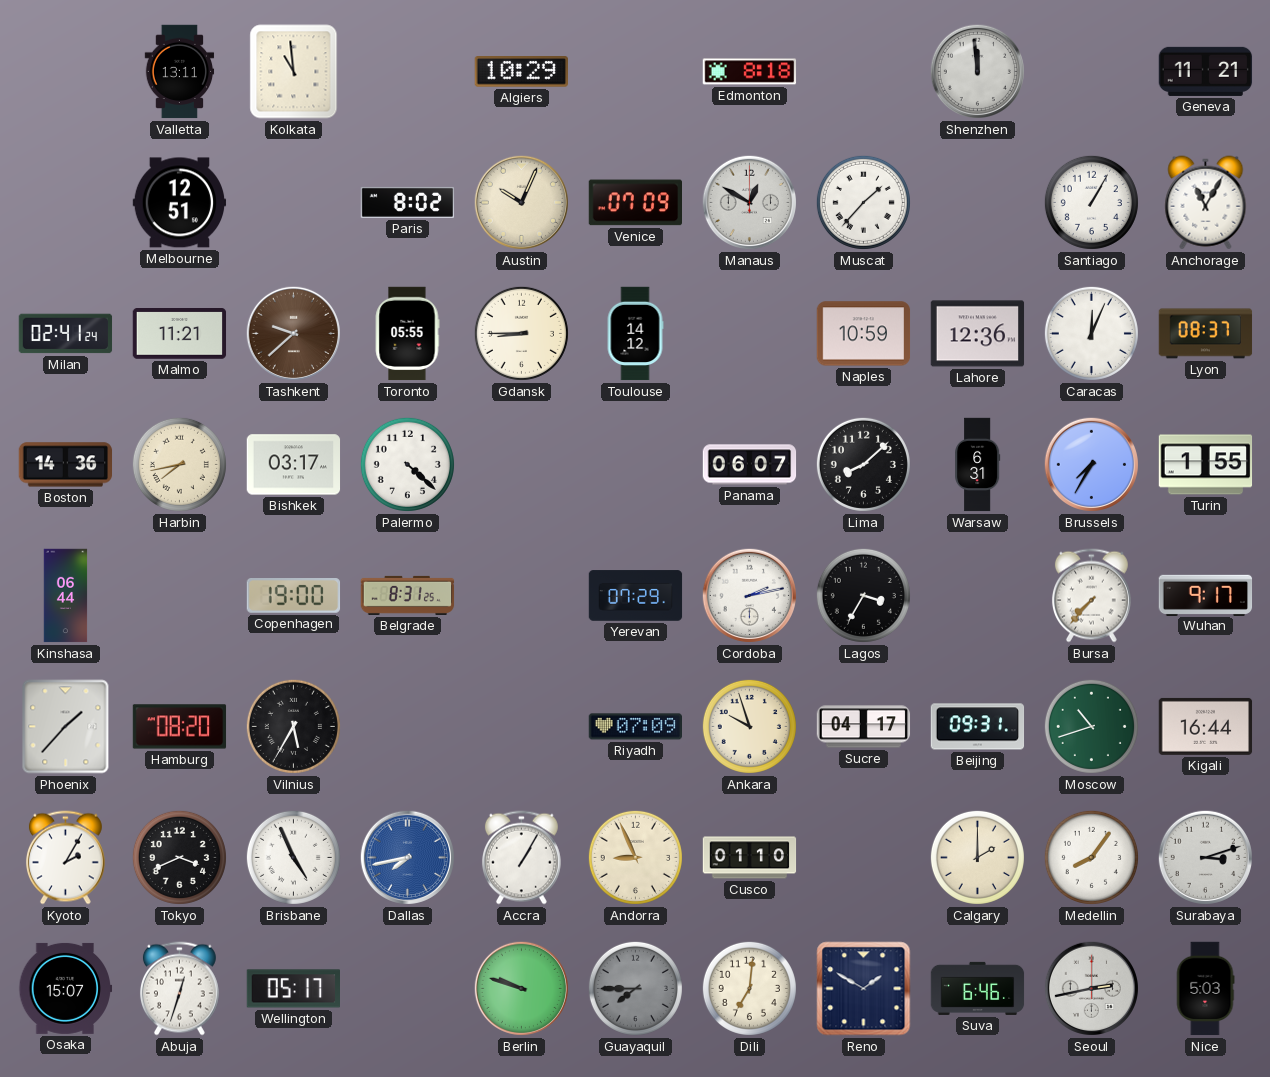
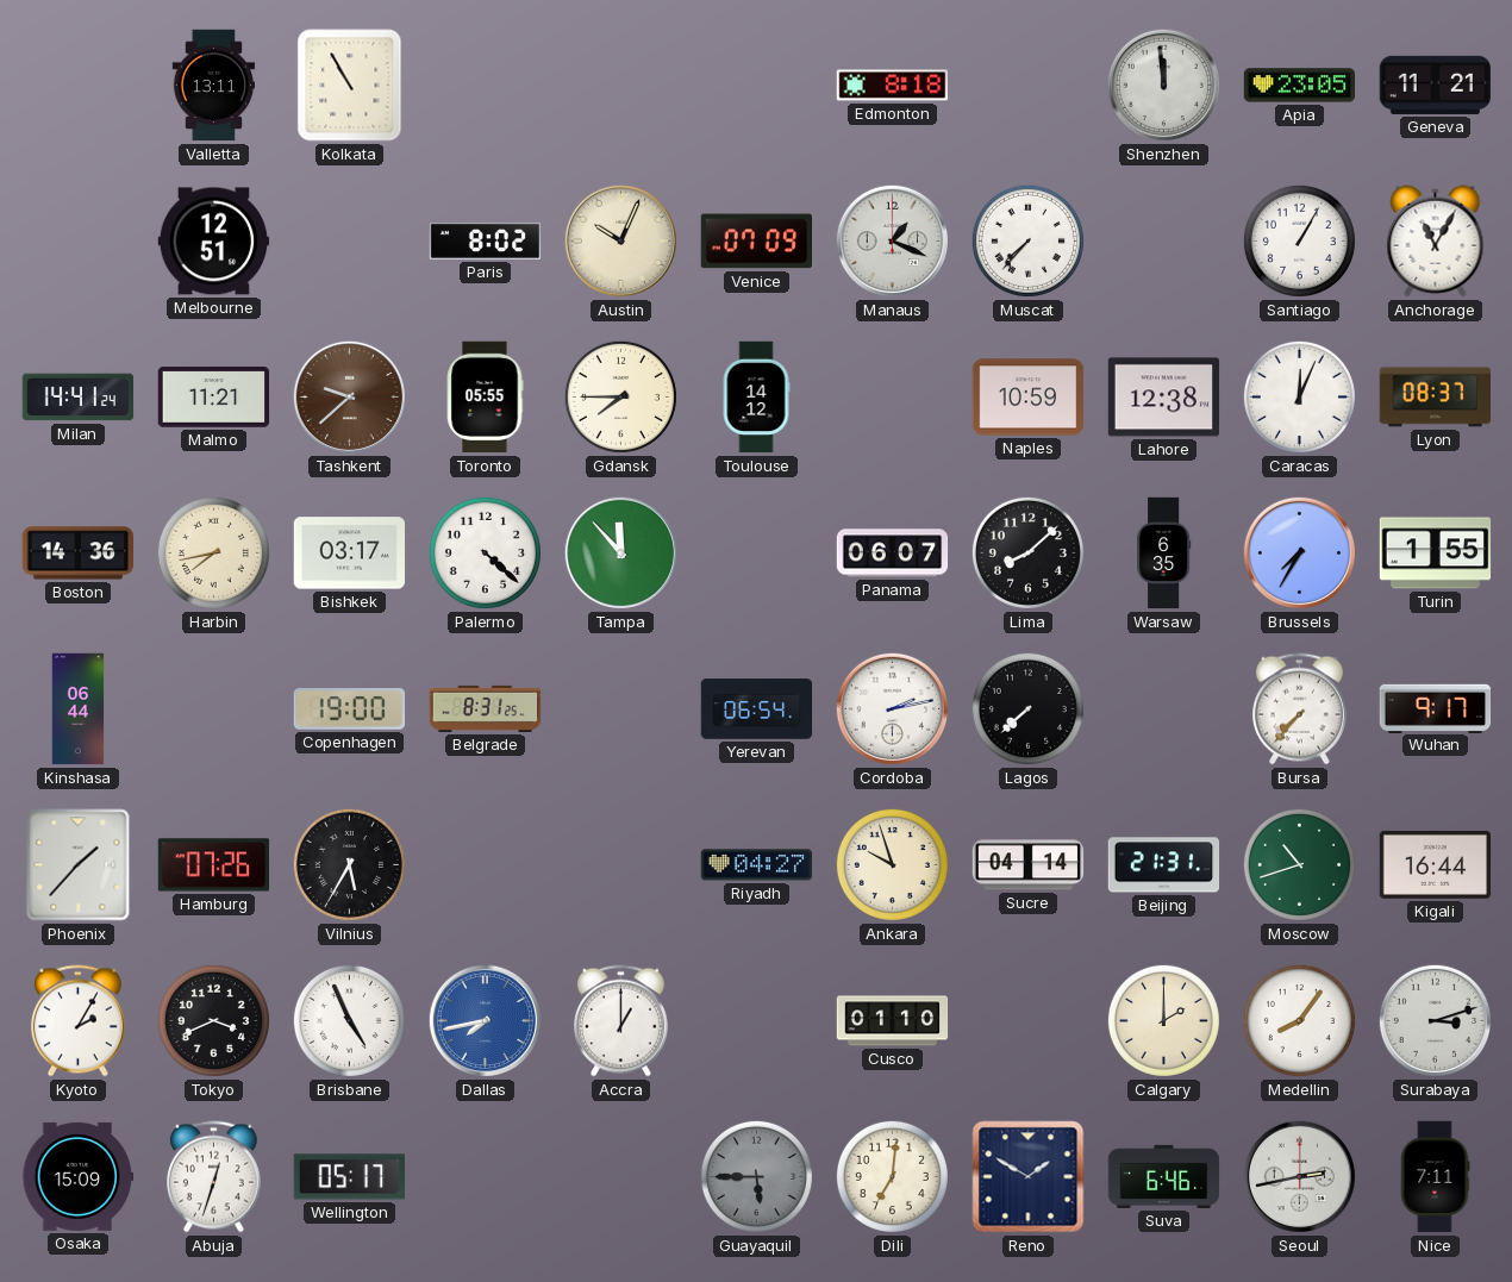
Kolkata: 10:59 -> 10:55 (350, 86)
Algiers: 10:29 -> none (521, 72)
Apia: none -> 23:05 (1300, 86)
Manaus: 12:50 -> 1:19 (892, 240)
Muscat: 1:37 -> 7:37 (1027, 240)
Milan: 02:41 -> 14:41 (79, 398)
Gdansk: 8:45 -> 7:45 (620, 396)
Lahore: 12:36 -> 12:38 (1164, 398)
Tampa: none -> 11:53 (620, 552)
Warsaw: 6:31 -> 6:35 (1164, 554)
Yerevan: 07:29 -> 06:54 (757, 709)
Lagos: 3:35 -> 7:38 (1027, 708)
Hamburg: 08:20 -> 07:26 (214, 865)
Riyadh: 07:09 -> 04:27 (757, 865)
Sucre: 04:17 -> 04:14 (1029, 865)
Beijing: 09:31 -> 21:31 (1164, 865)
Accra: 1:05 -> 1:00 (620, 1021)
Andorra: 8:56 -> none (635, 857)
Osaka: 15:07 -> 15:09 (79, 1176)
Berlin: 9:48 -> none (521, 988)
Guayaquil: 7:45 -> 5:45 (756, 1176)
Nice: 5:03 -> 7:11 (1435, 1177)
